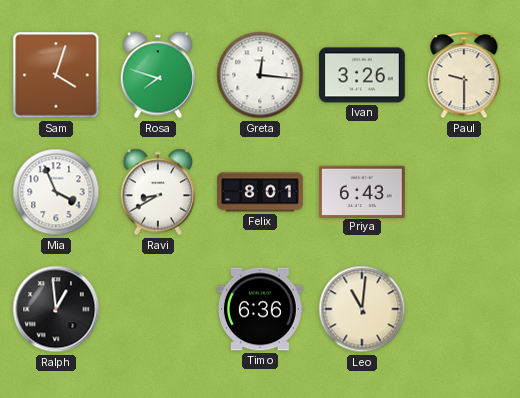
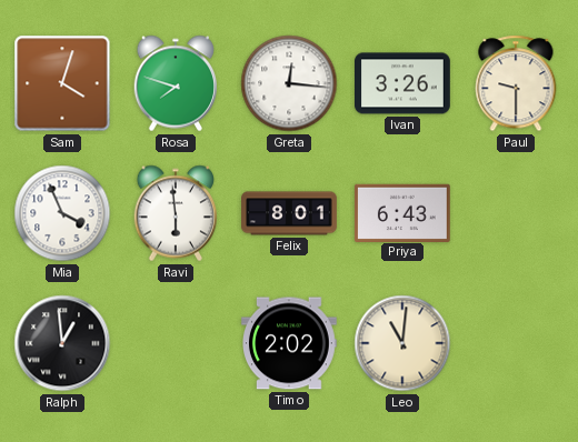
Ravi: 8:40 -> 5:59 (176, 213)
Timo: 6:36 -> 2:02 (290, 343)
